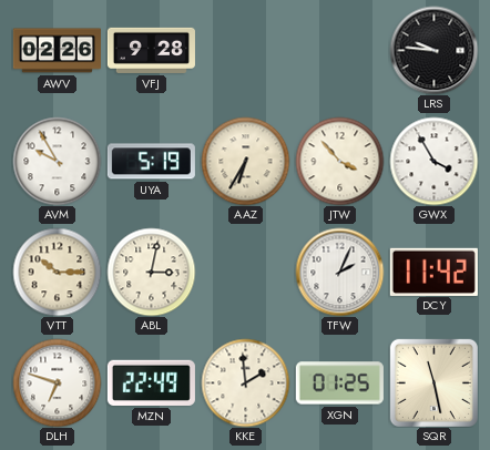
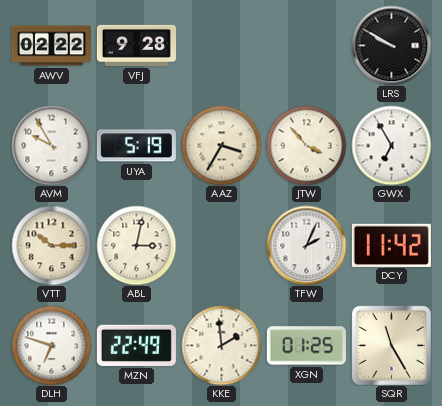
AWV: 02:26 -> 02:22 (51, 46)
LRS: 9:46 -> 9:50 (391, 45)
AAZ: 6:35 -> 3:35 (221, 145)
GWX: 3:55 -> 6:55 (391, 145)
SQR: 11:28 -> 11:25 (391, 345)
